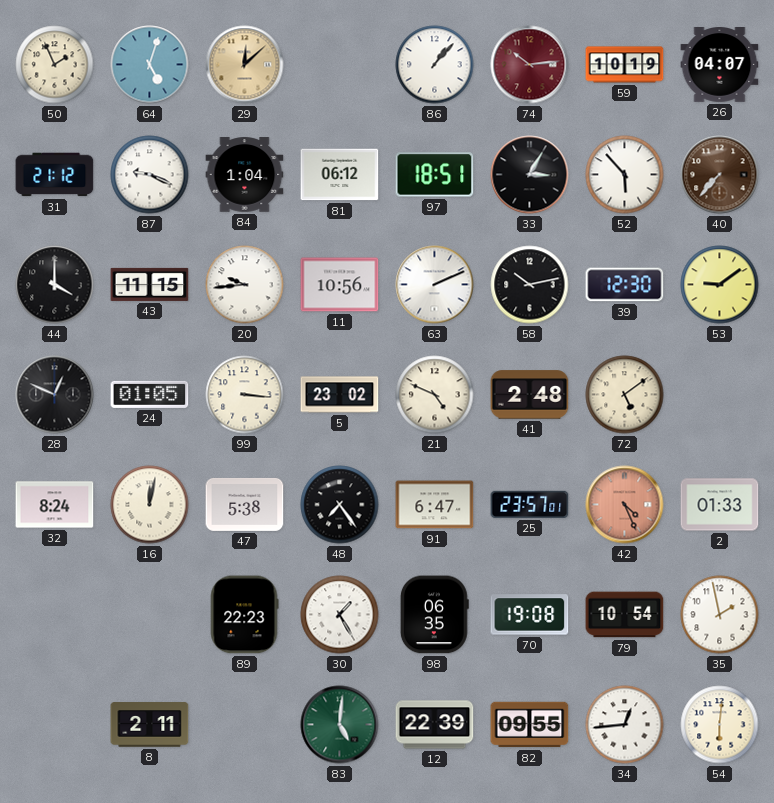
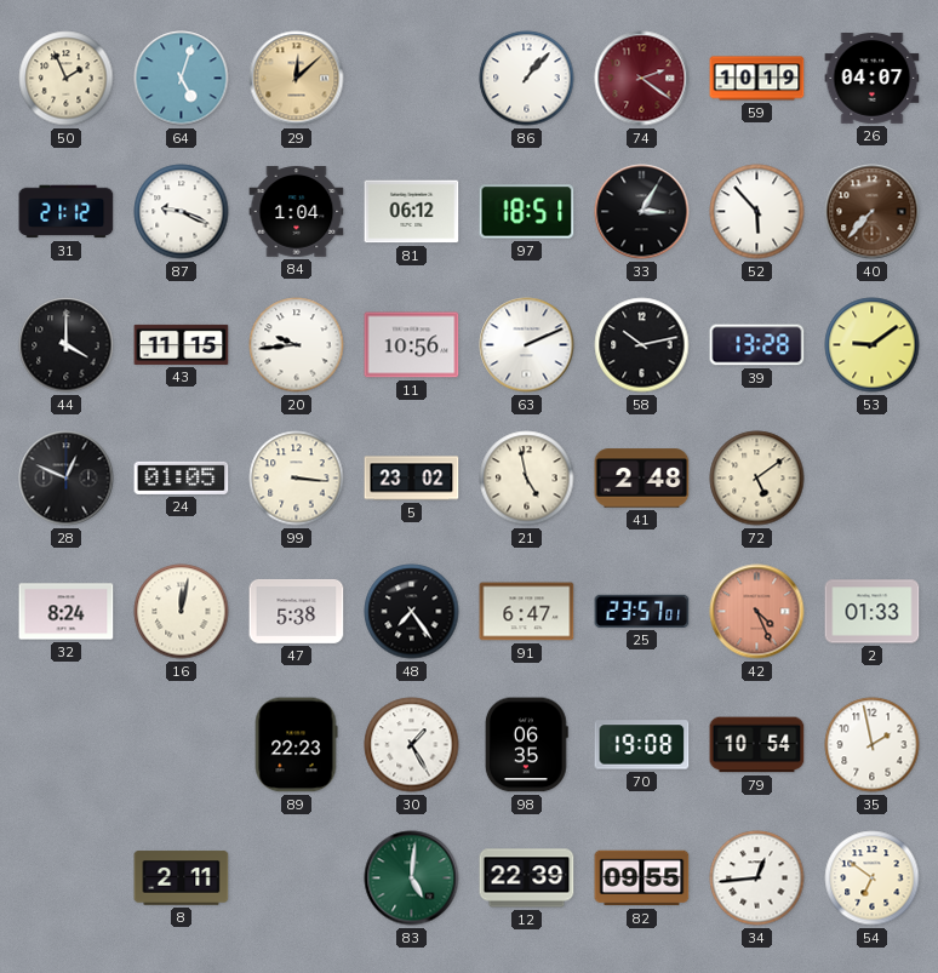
74: 10:14 -> 2:21 (642, 79)
39: 12:30 -> 13:28 (757, 345)
21: 4:49 -> 4:58 (527, 479)
54: 6:01 -> 6:51 (873, 878)
